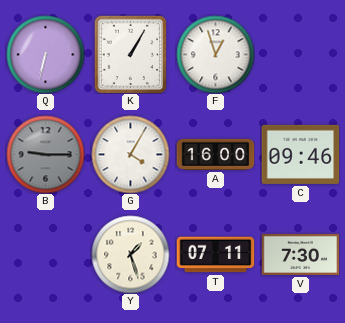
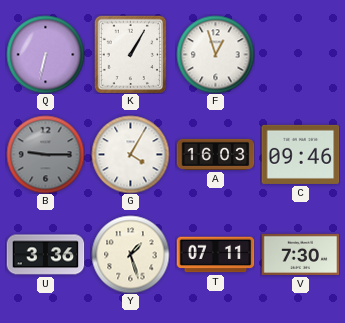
A: 16:00 -> 16:03 (215, 154)
U: none -> 3:36 (45, 255)
